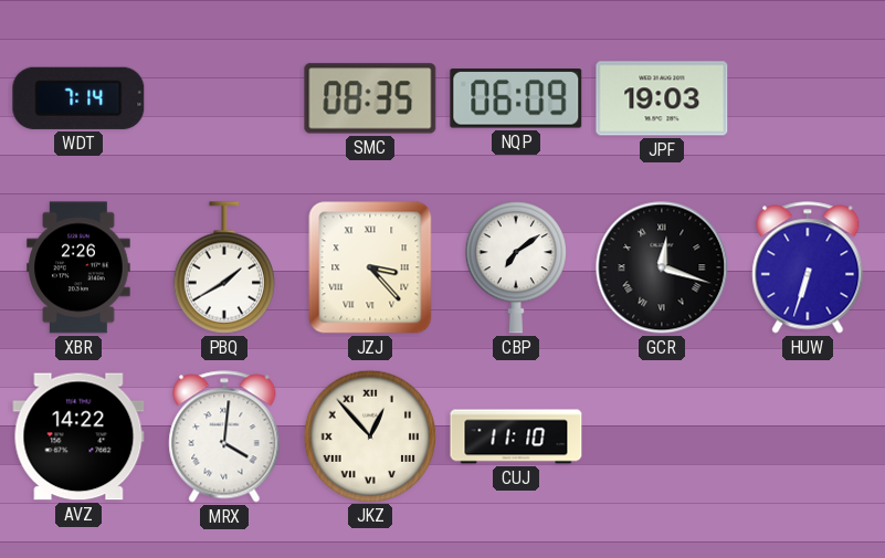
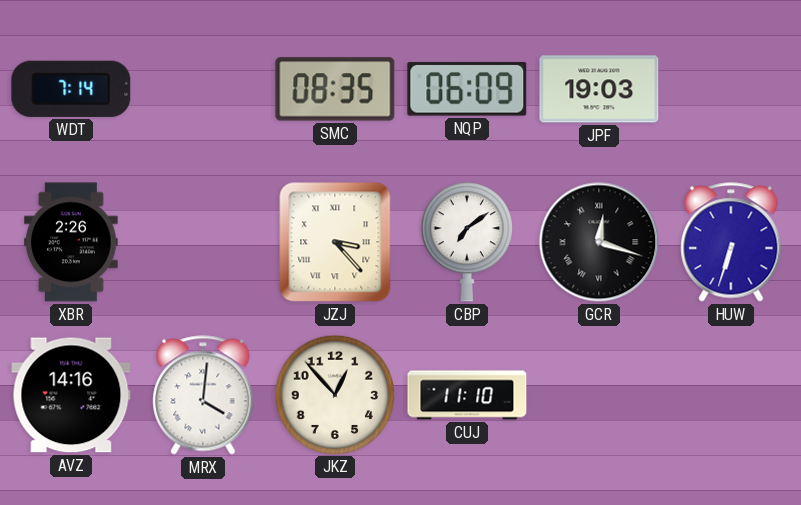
PBQ: 1:40 -> none (224, 267)
AVZ: 14:22 -> 14:16 (71, 395)
JKZ numerals: Roman -> Arabic (334, 394)
